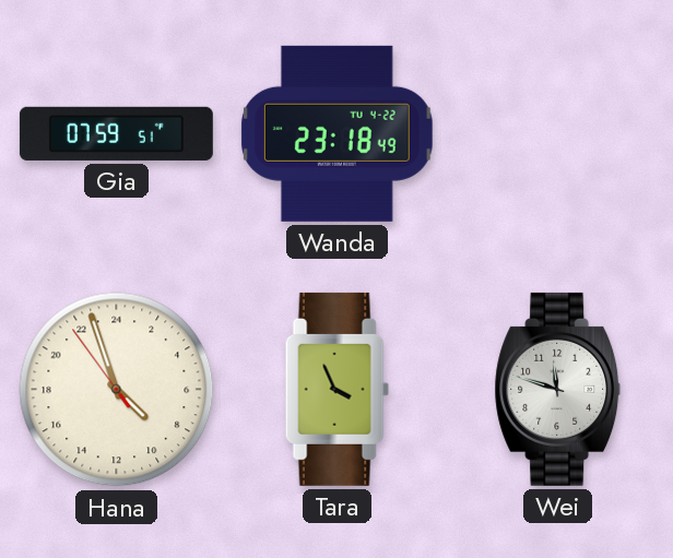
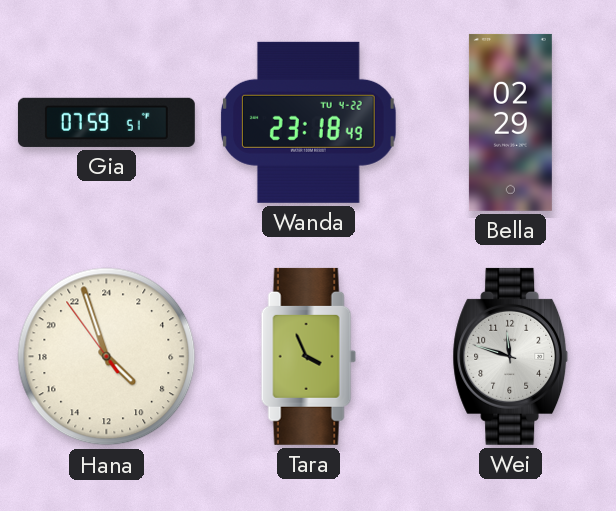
Bella: none -> 02:29 (510, 122)
